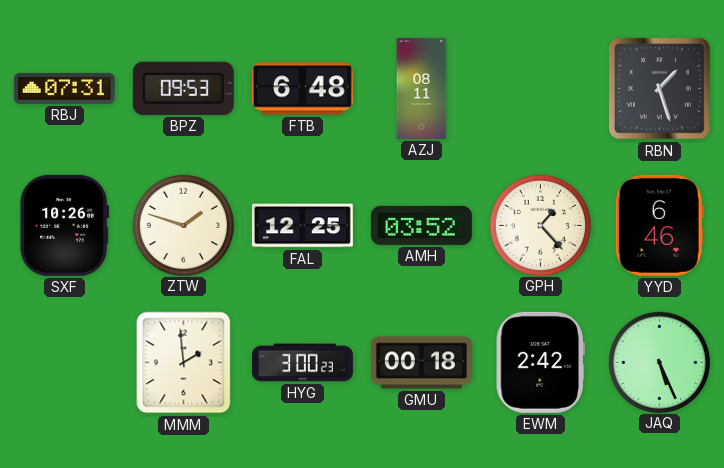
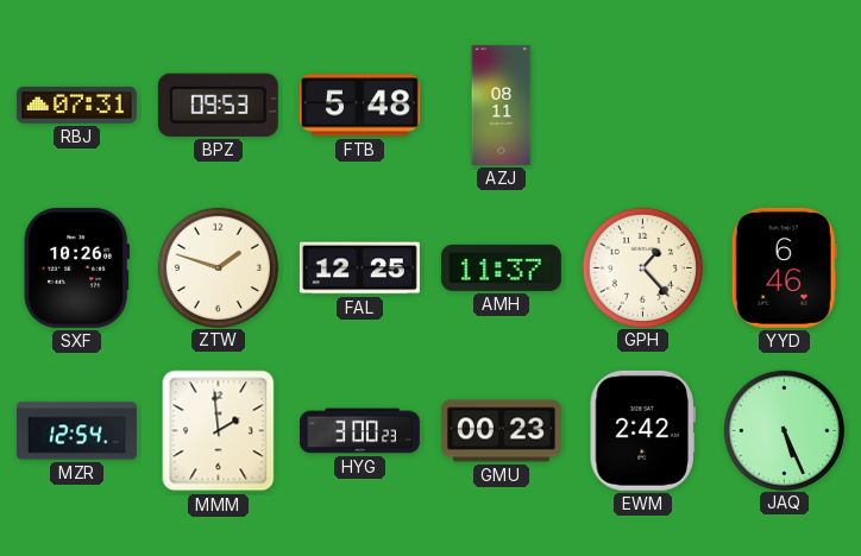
FTB: 6:48 -> 5:48 (359, 106)
RBN: 1:27 -> none (660, 89)
AMH: 03:52 -> 11:37 (501, 267)
MZR: none -> 12:54 (76, 431)
GMU: 00:18 -> 00:23 (501, 431)
